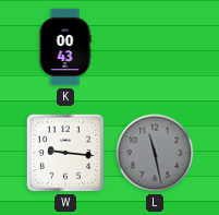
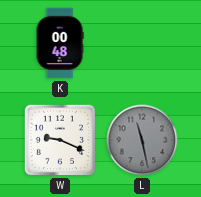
K: 00:43 -> 00:48 (60, 43)
W: 9:16 -> 9:19 (60, 140)
